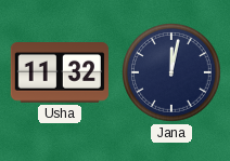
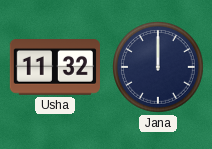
Jana: 12:02 -> 12:00 (159, 68)
